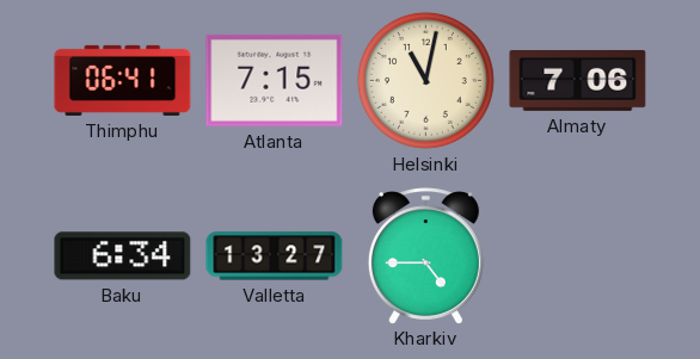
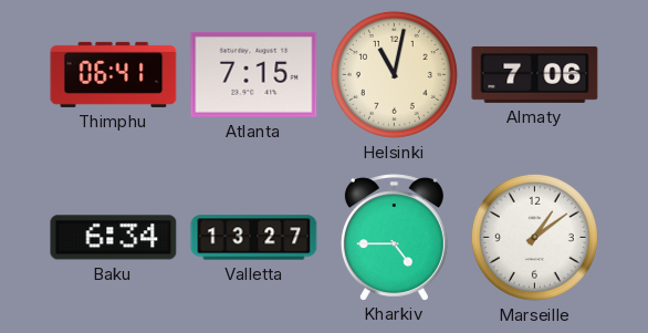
Marseille: none -> 1:09 (534, 237)
